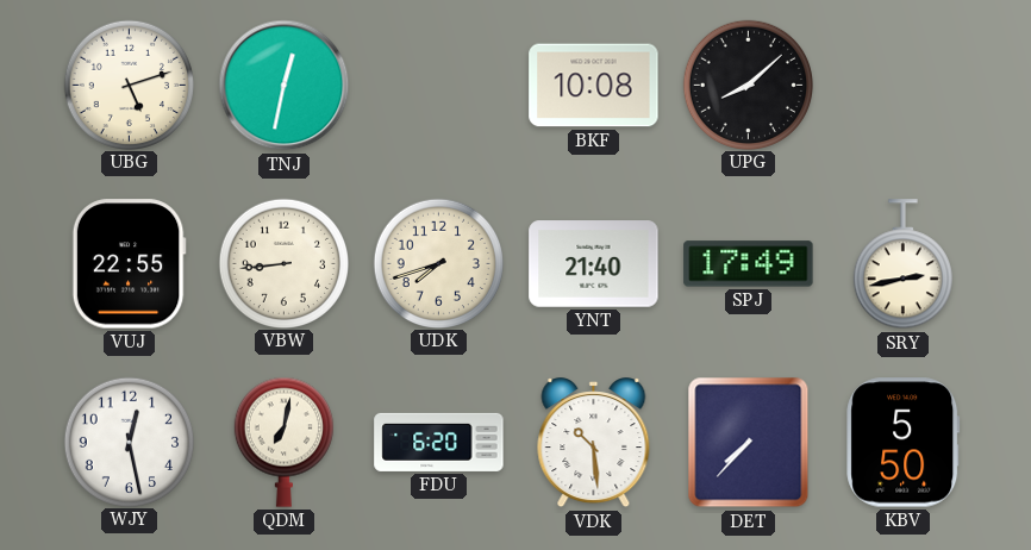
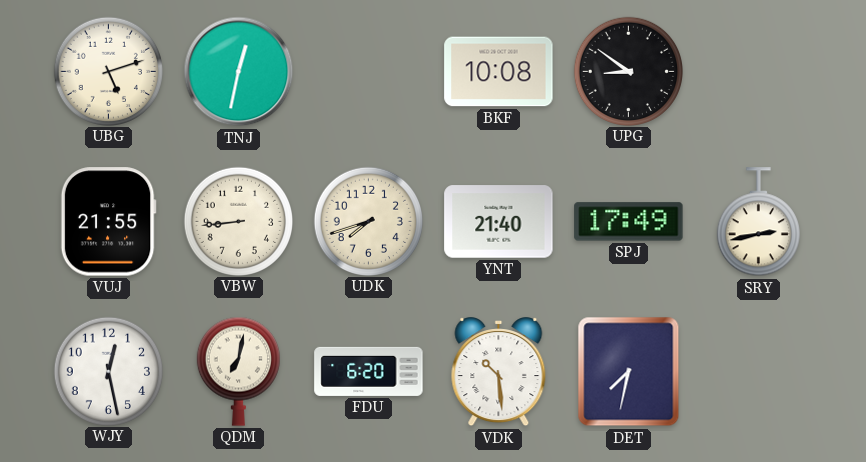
UPG: 8:08 -> 8:51 (628, 71)
VUJ: 22:55 -> 21:55 (108, 222)
DET: 7:37 -> 7:32 (629, 372)
KBV: 5:50 -> none (904, 443)
